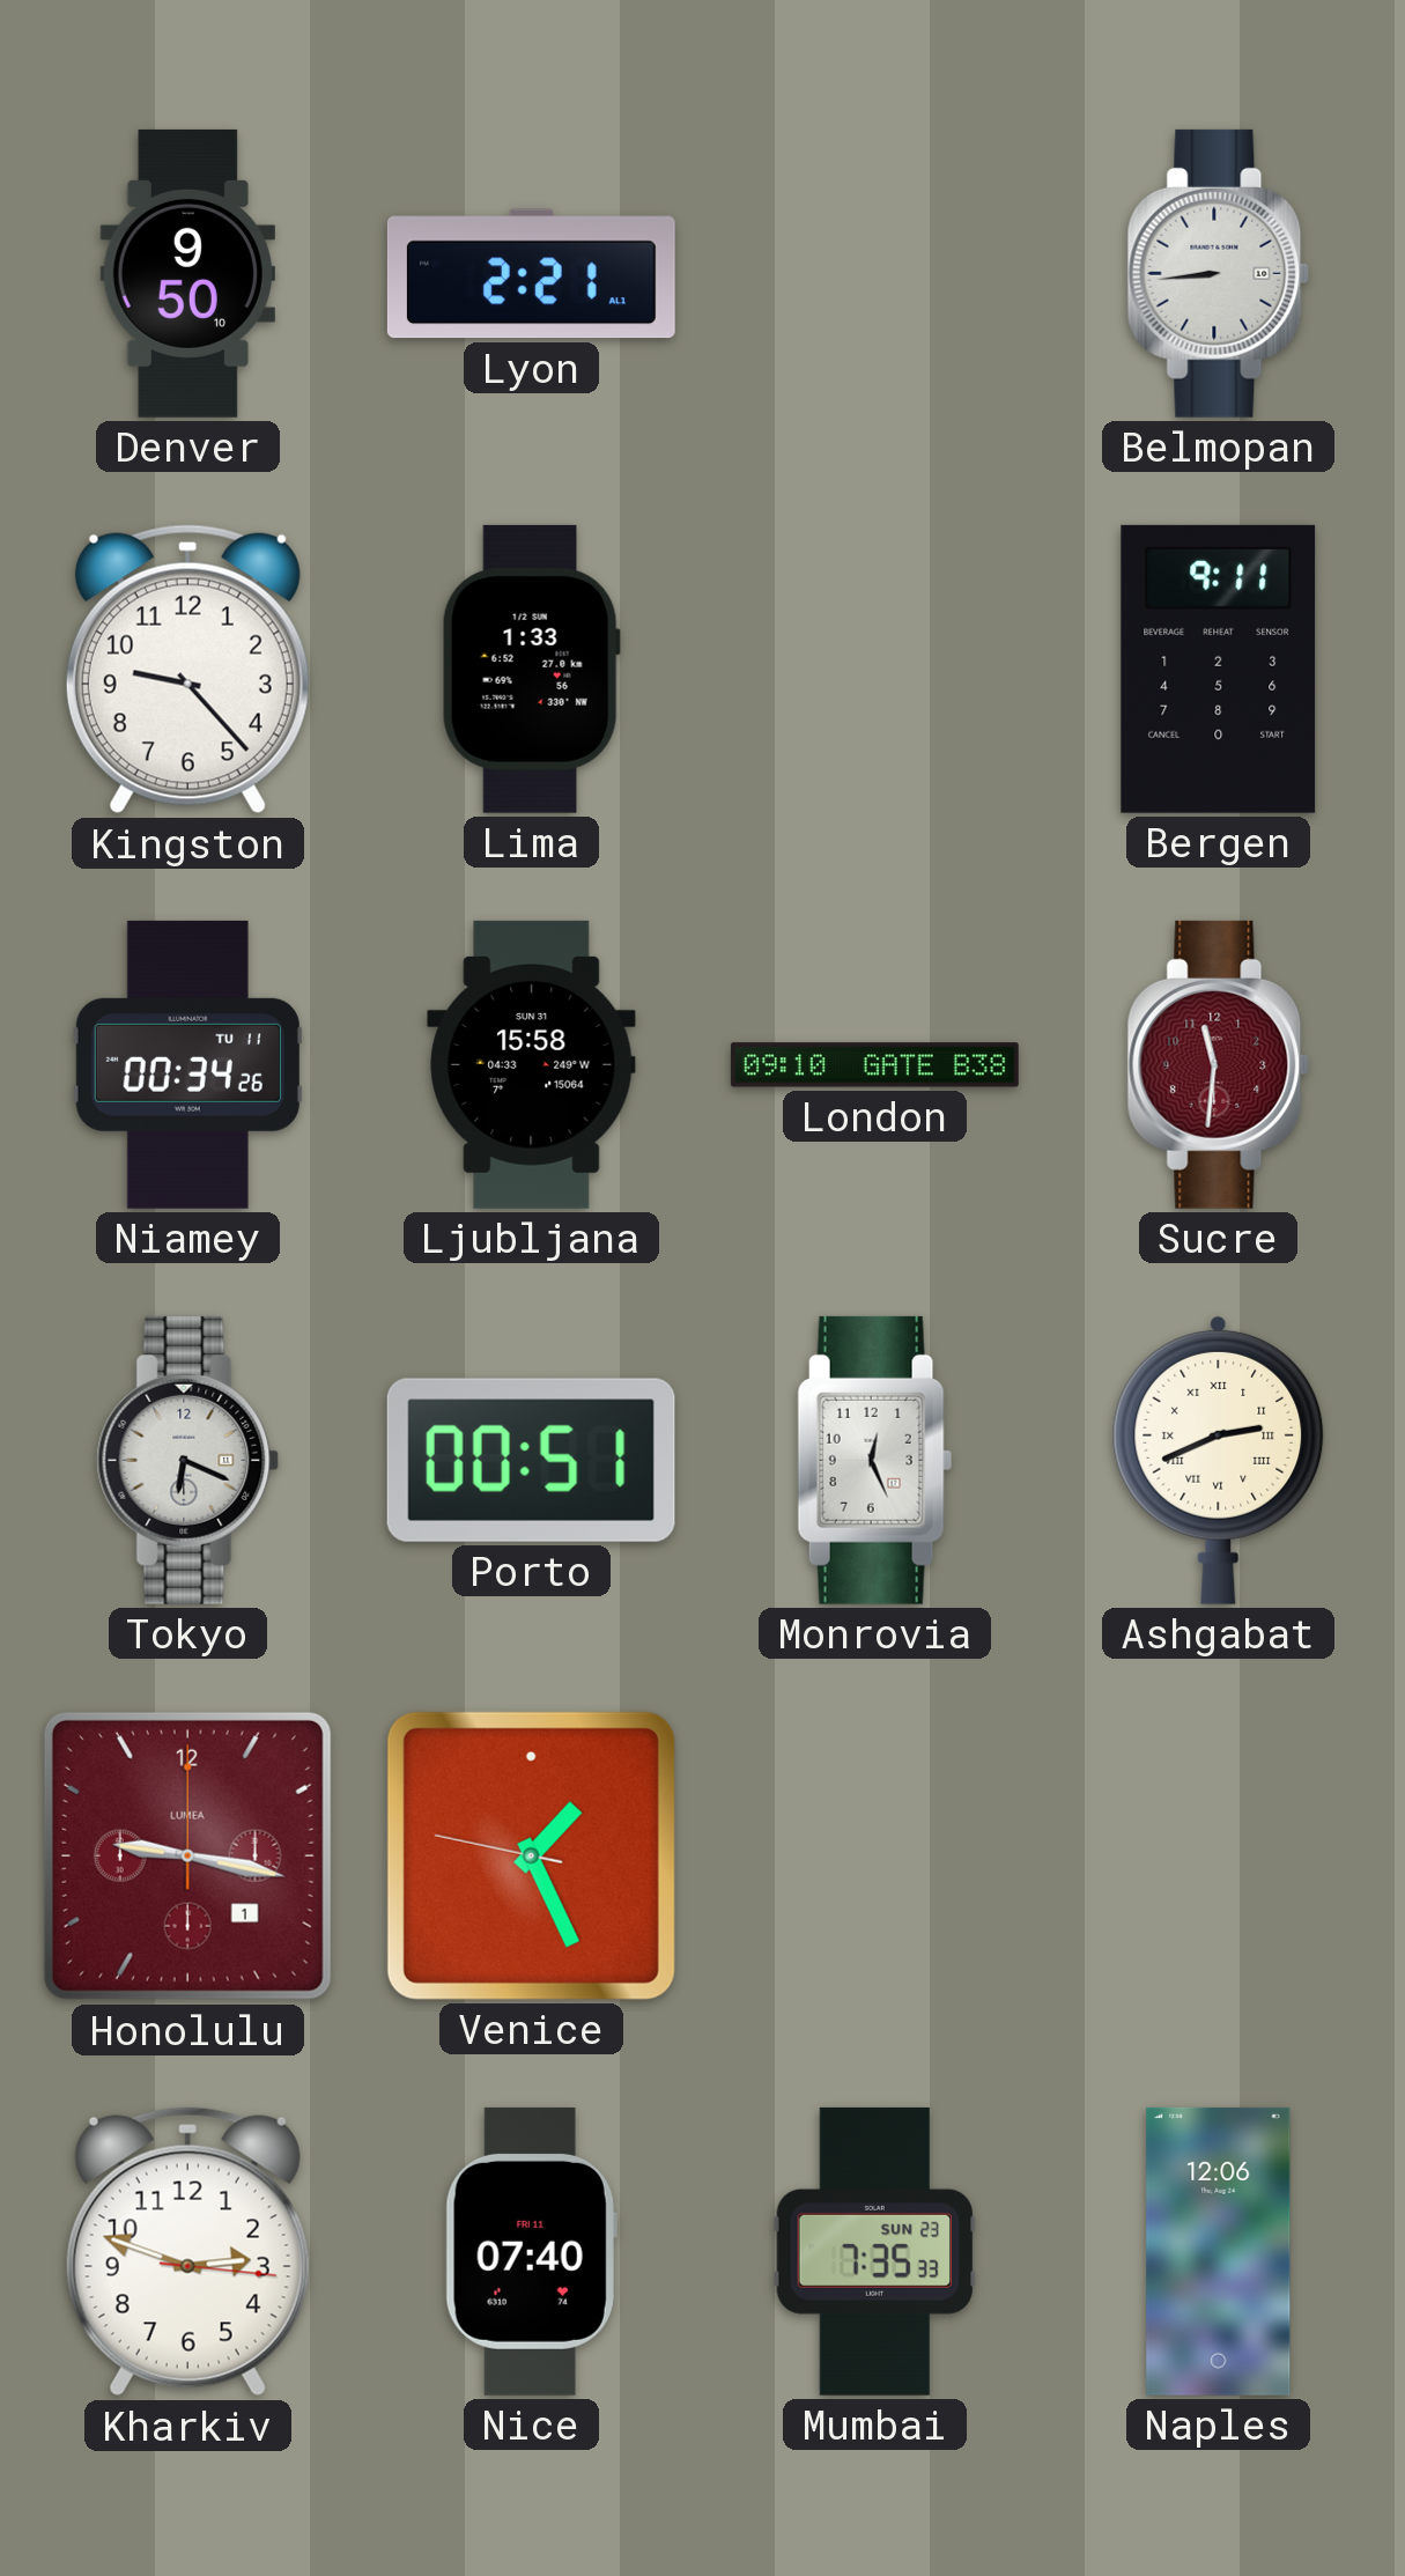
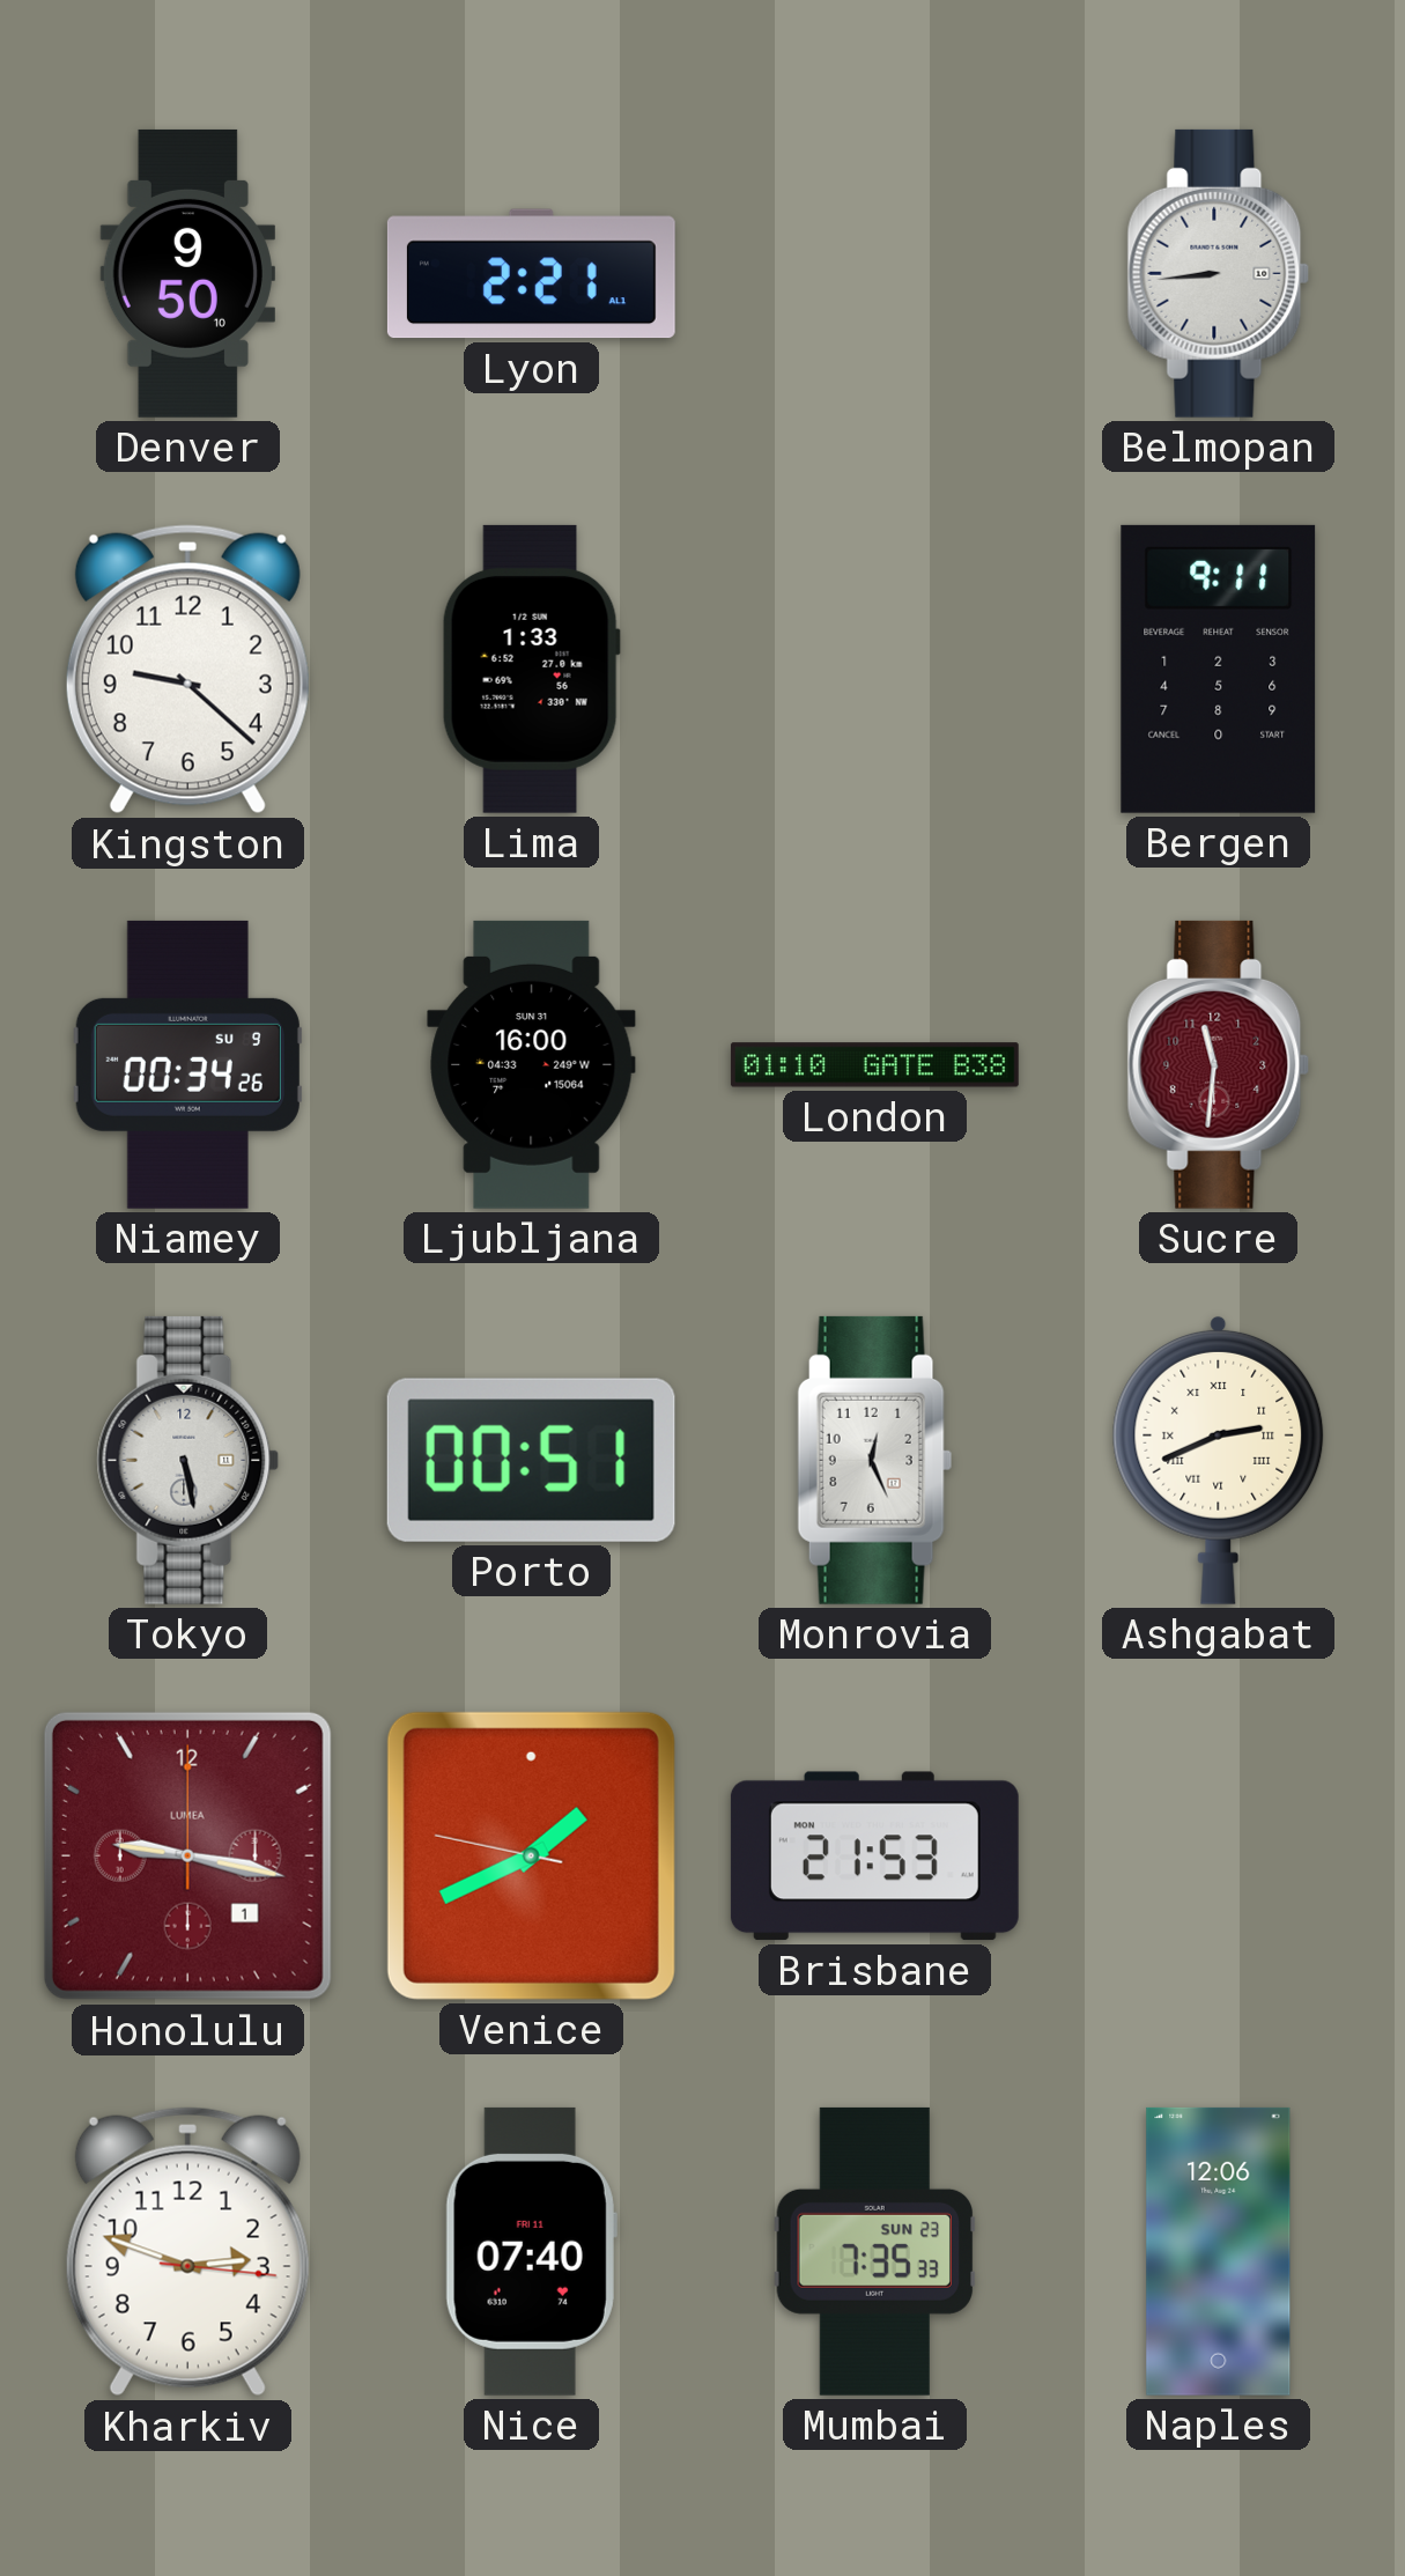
Kingston: 9:23 -> 9:22 (187, 670)
Niamey date: TU 11 -> SU 9 (187, 1064)
Ljubljana: 15:58 -> 16:00 (532, 1064)
London: 09:10 -> 01:10 (874, 1065)
Tokyo: 6:19 -> 5:28 (188, 1460)
Venice: 1:25 -> 1:40 (531, 1855)
Brisbane: none -> 21:53 (874, 1857)
